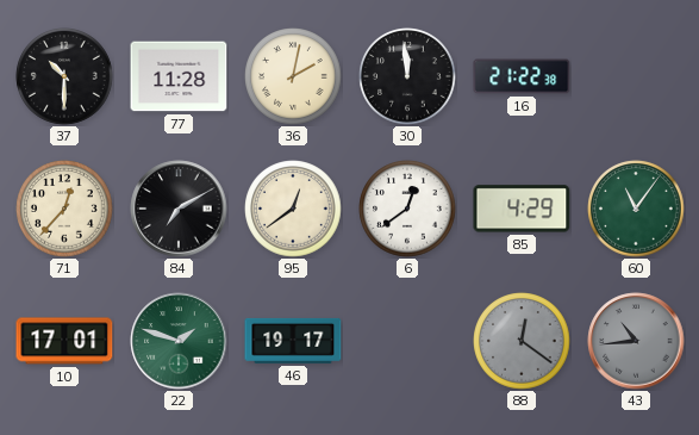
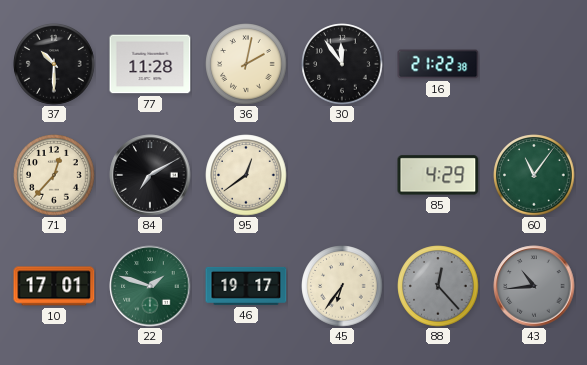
30: 11:59 -> 11:54 (342, 64)
6: 12:39 -> none (407, 209)
45: none -> 6:36 (342, 286)
88: 12:21 -> 12:23 (438, 286)
